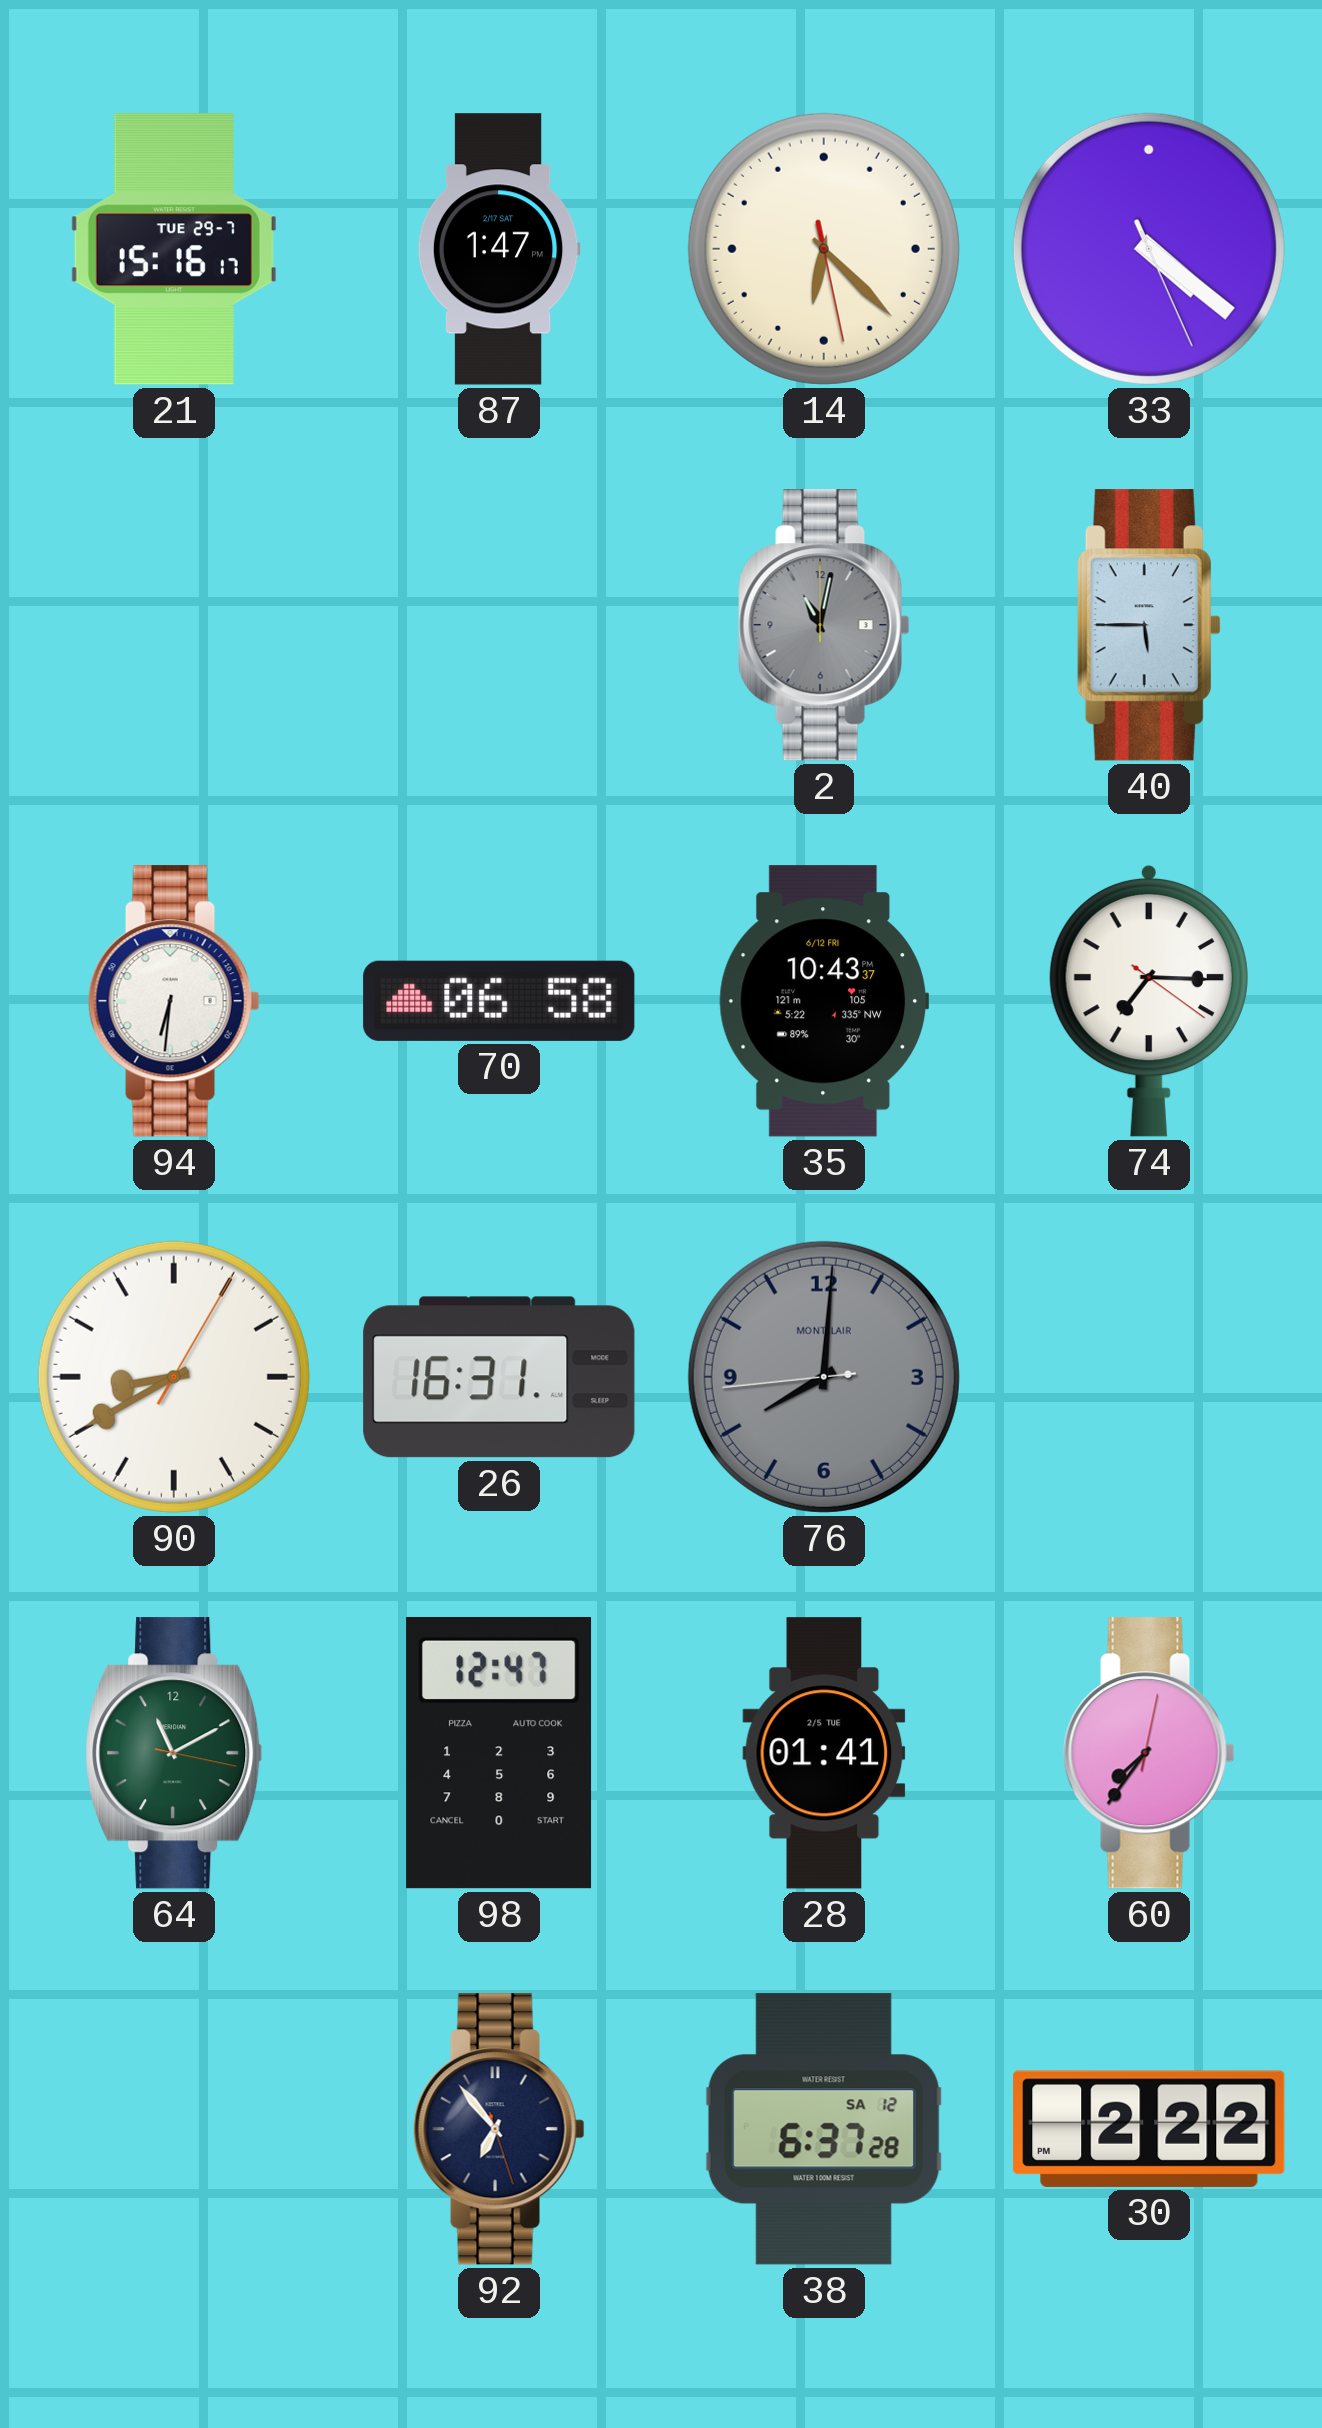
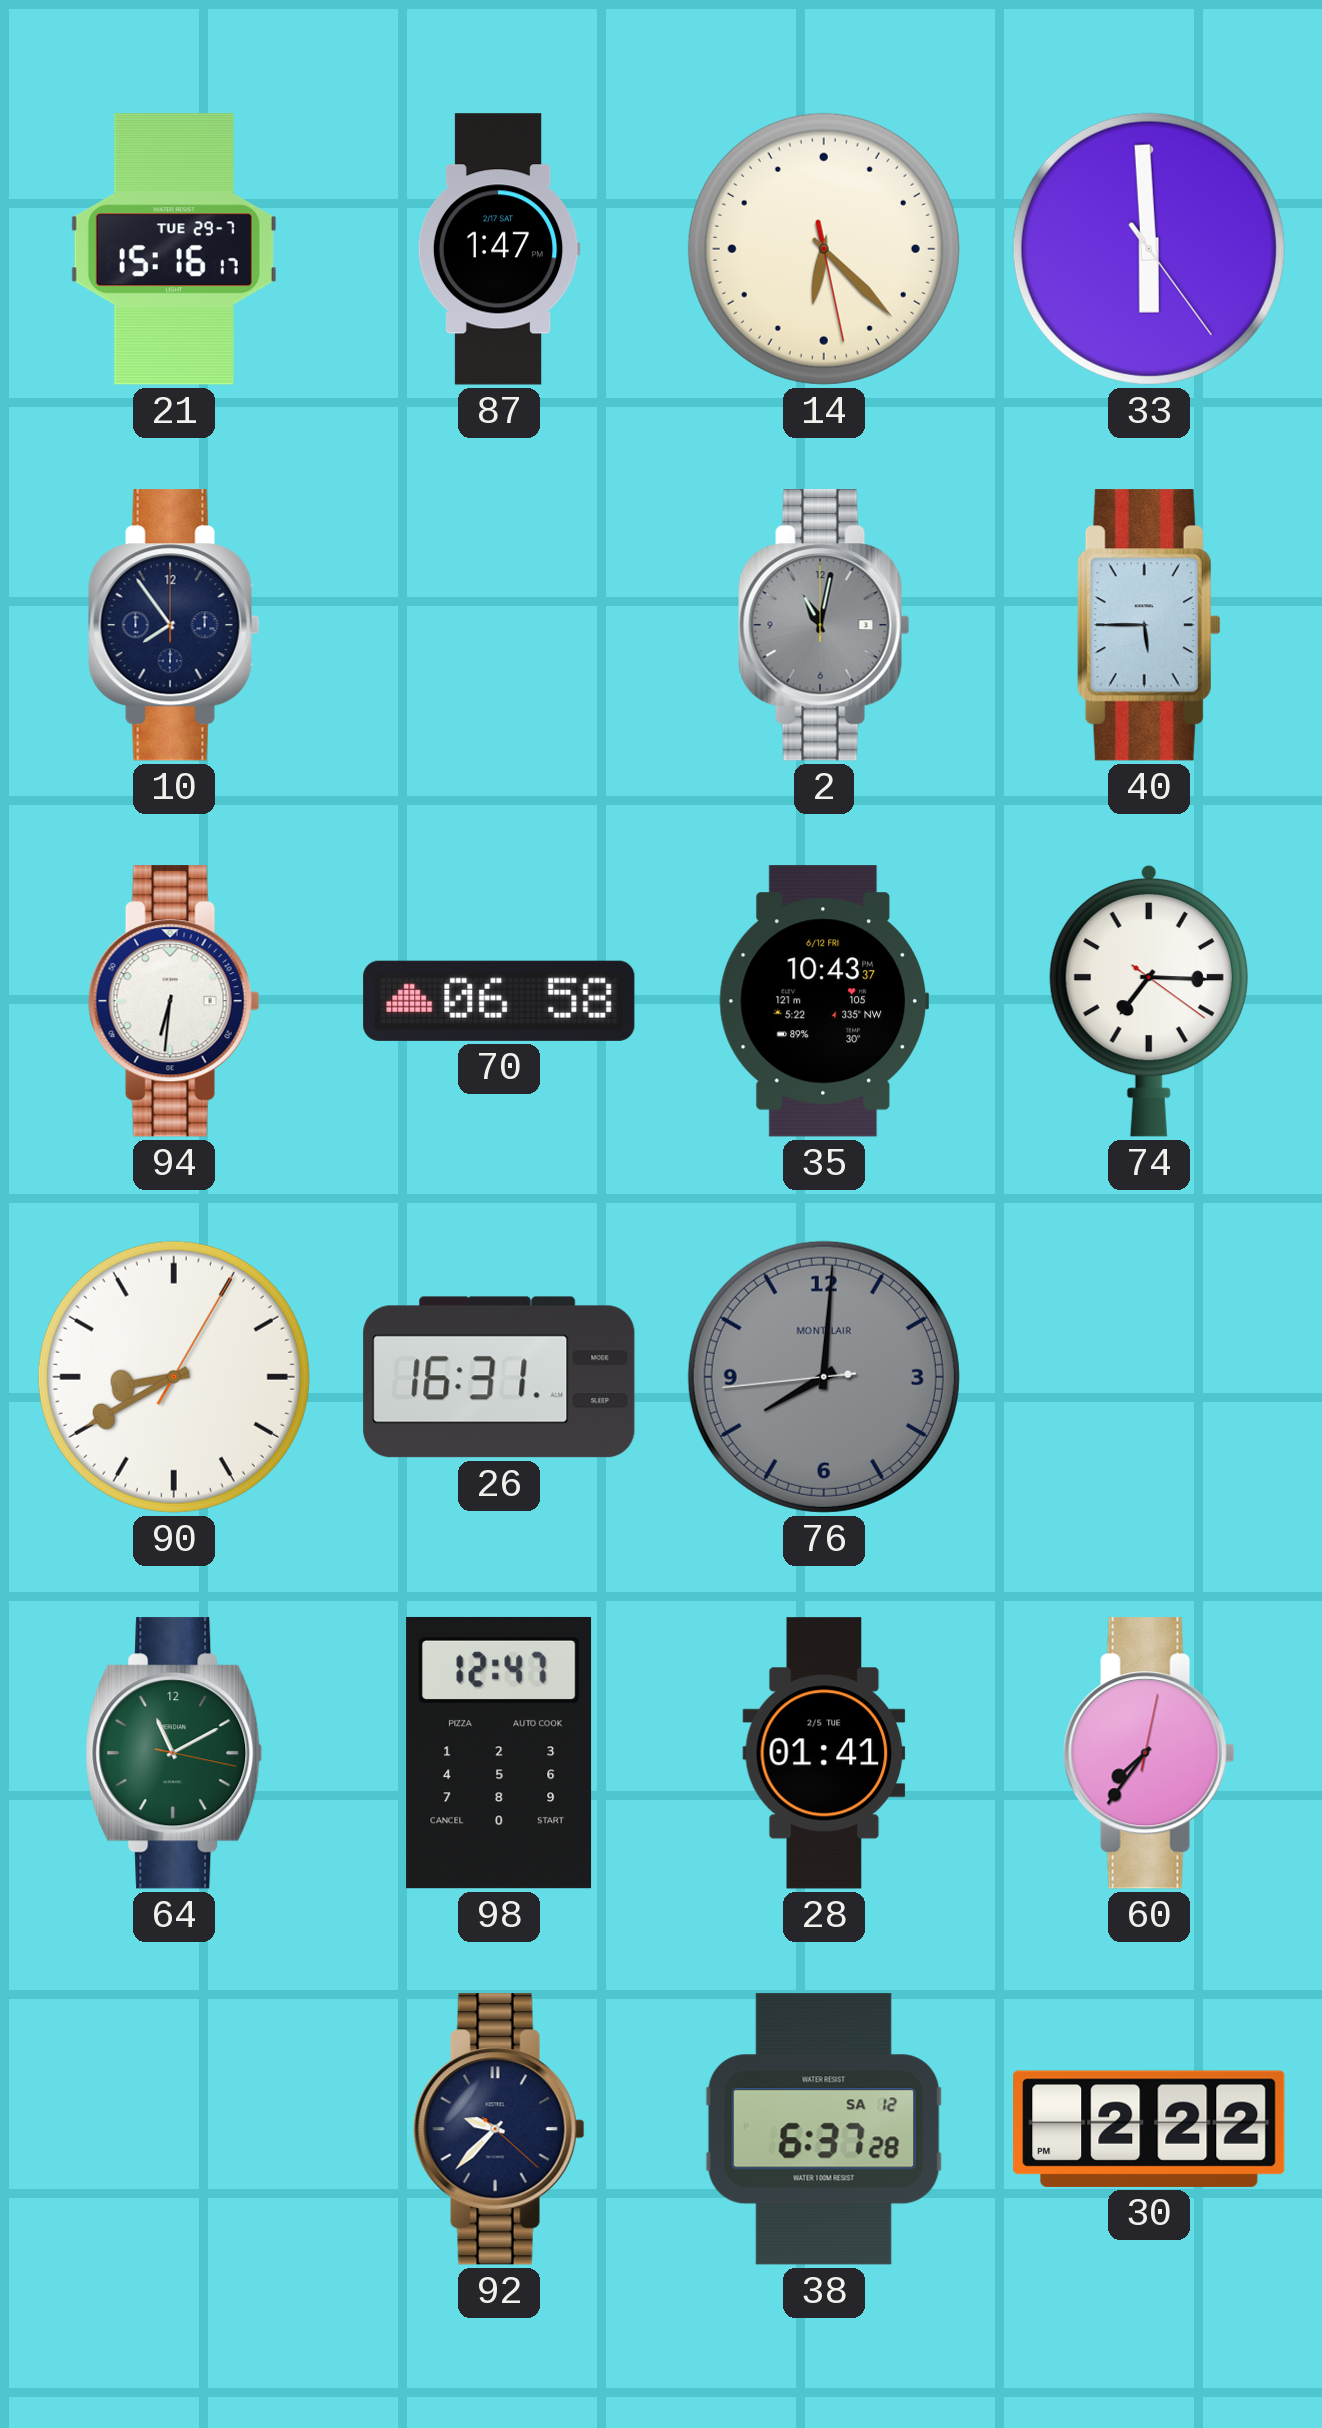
33: 4:21 -> 5:59 (1149, 249)
10: none -> 7:54 (174, 625)
92: 6:53 -> 9:37 (499, 2129)
